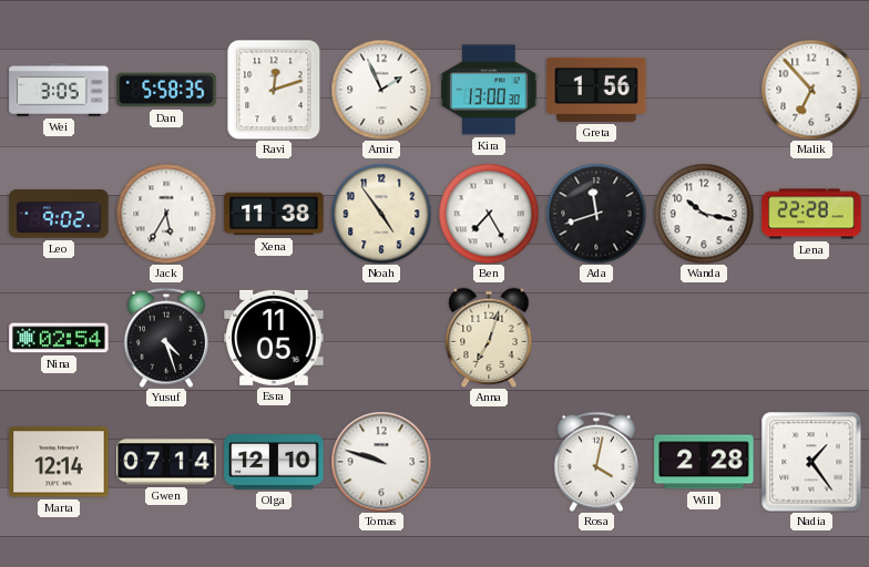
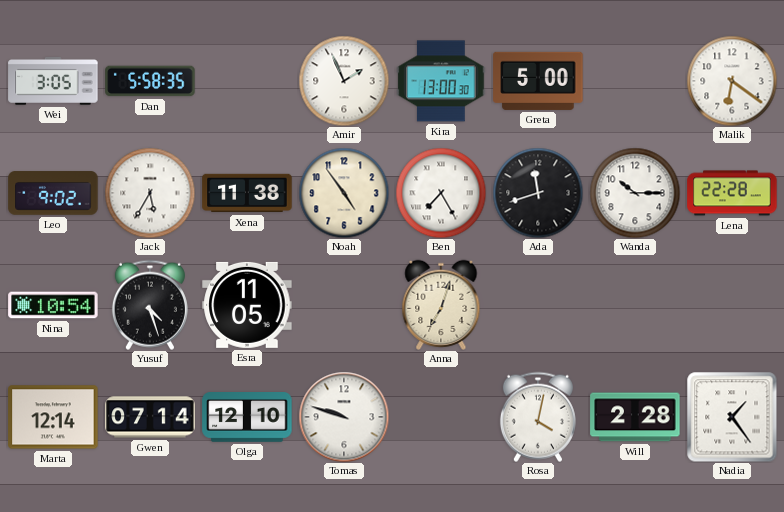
Ravi: 12:12 -> none (274, 90)
Greta: 1:56 -> 5:00 (538, 81)
Malik: 6:53 -> 6:21 (732, 81)
Wanda: 10:17 -> 10:15 (635, 193)
Nina: 02:54 -> 10:54 (53, 305)
